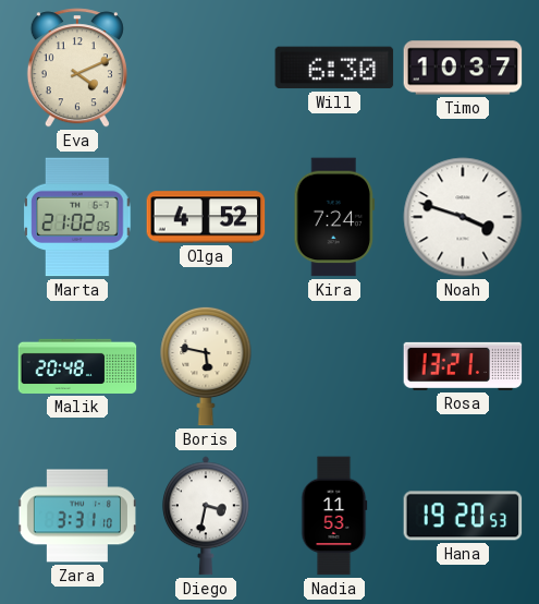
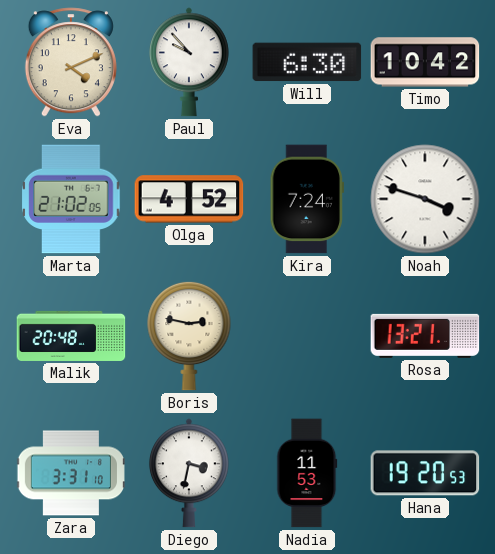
Paul: none -> 9:53 (189, 62)
Timo: 10:37 -> 10:42 (425, 62)
Boris: 5:47 -> 2:47 (189, 336)
